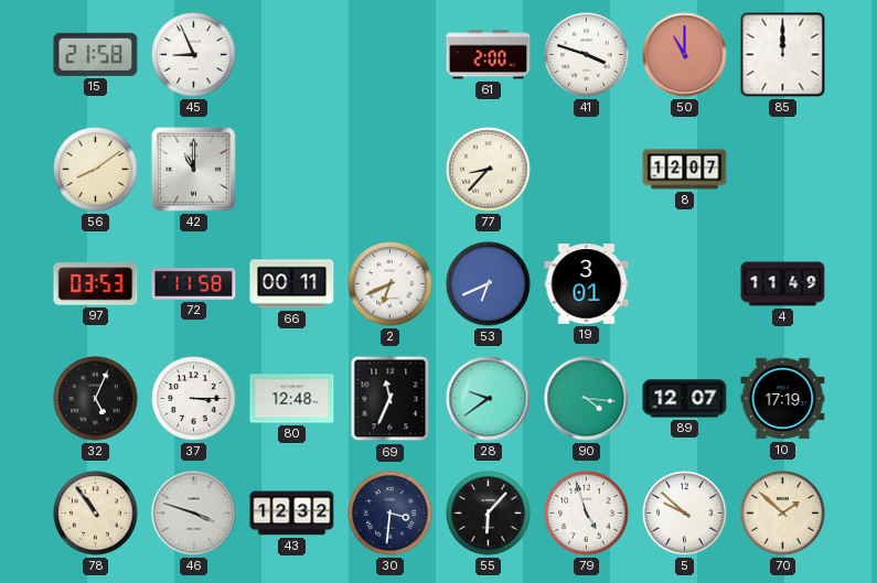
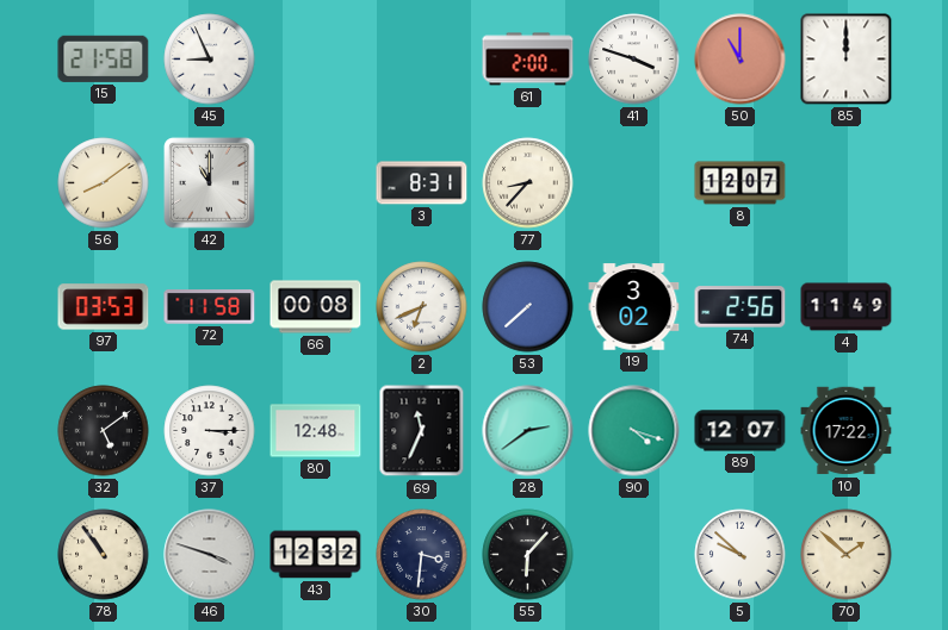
3: none -> 8:31 (422, 183)
66: 00:11 -> 00:08 (316, 307)
53: 6:41 -> 7:38 (528, 307)
19: 3:01 -> 3:02 (634, 307)
74: none -> 2:56 (741, 307)
32: 5:04 -> 5:09 (104, 431)
28: 9:39 -> 2:39 (528, 431)
90: 4:16 -> 4:18 (634, 431)
10: 17:19 -> 17:22 (847, 431)
79: 4:57 -> none (587, 514)
